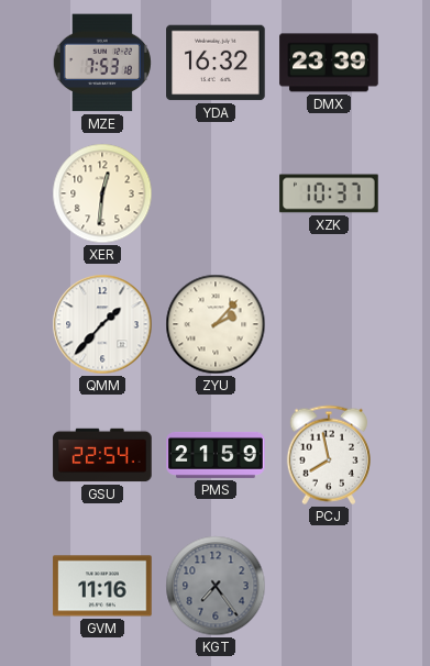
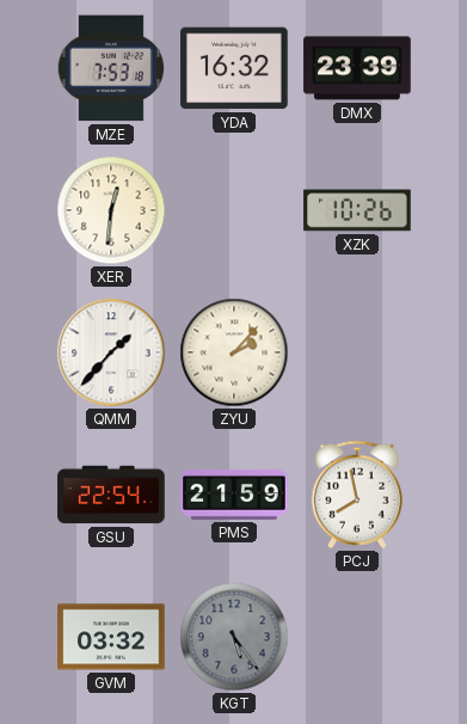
XZK: 10:37 -> 10:26 (357, 210)
GVM: 11:16 -> 03:32 (111, 637)
KGT: 7:24 -> 5:24 (234, 637)
